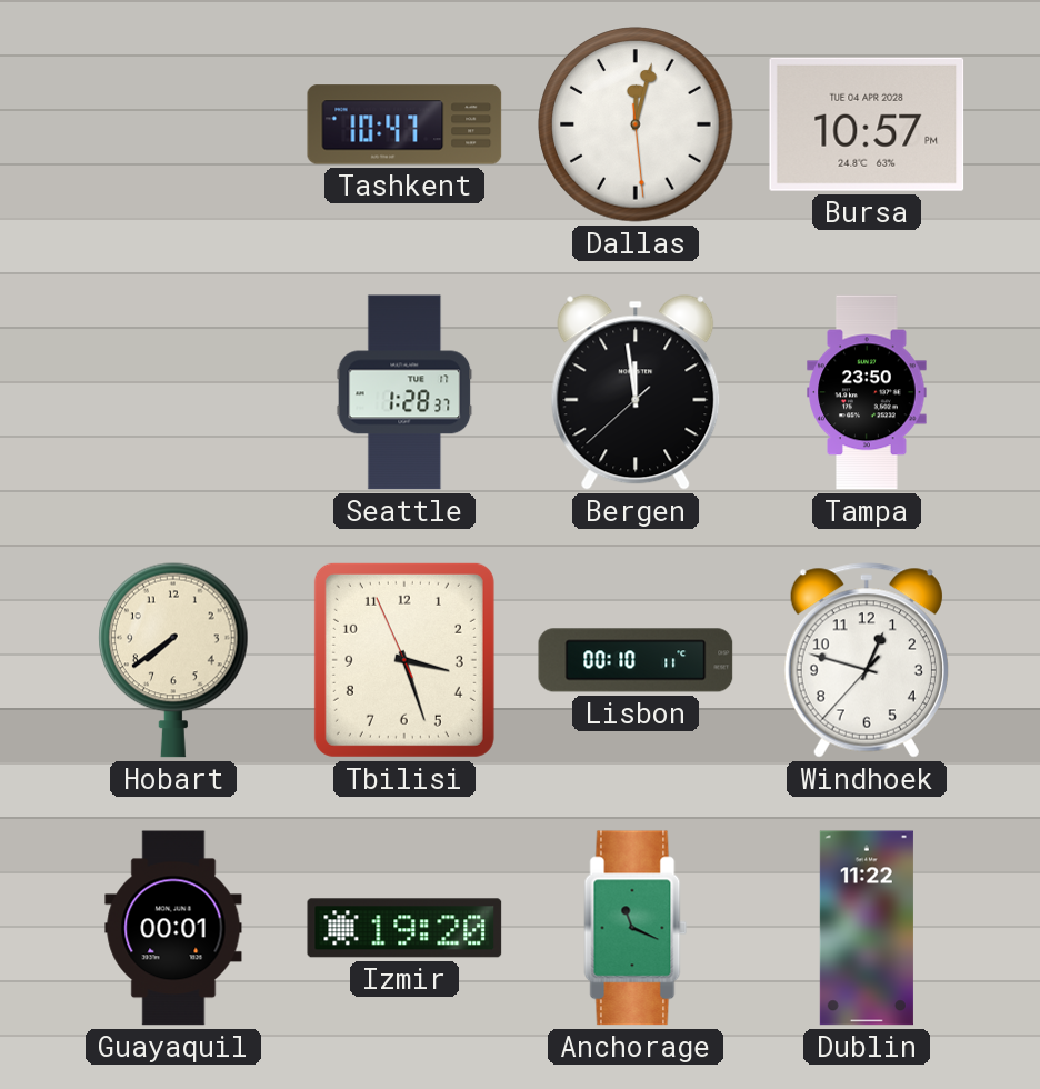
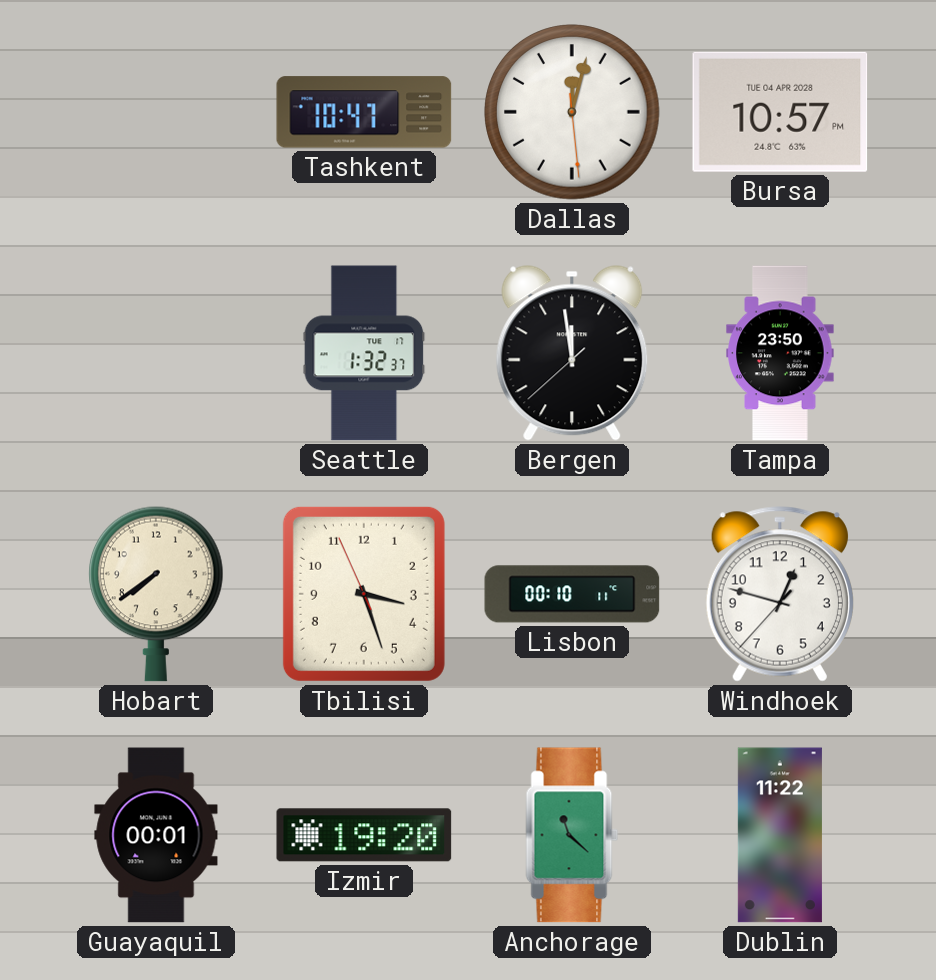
Seattle: 1:28 -> 1:32 (364, 353)
Anchorage: 11:19 -> 11:22 (572, 835)
